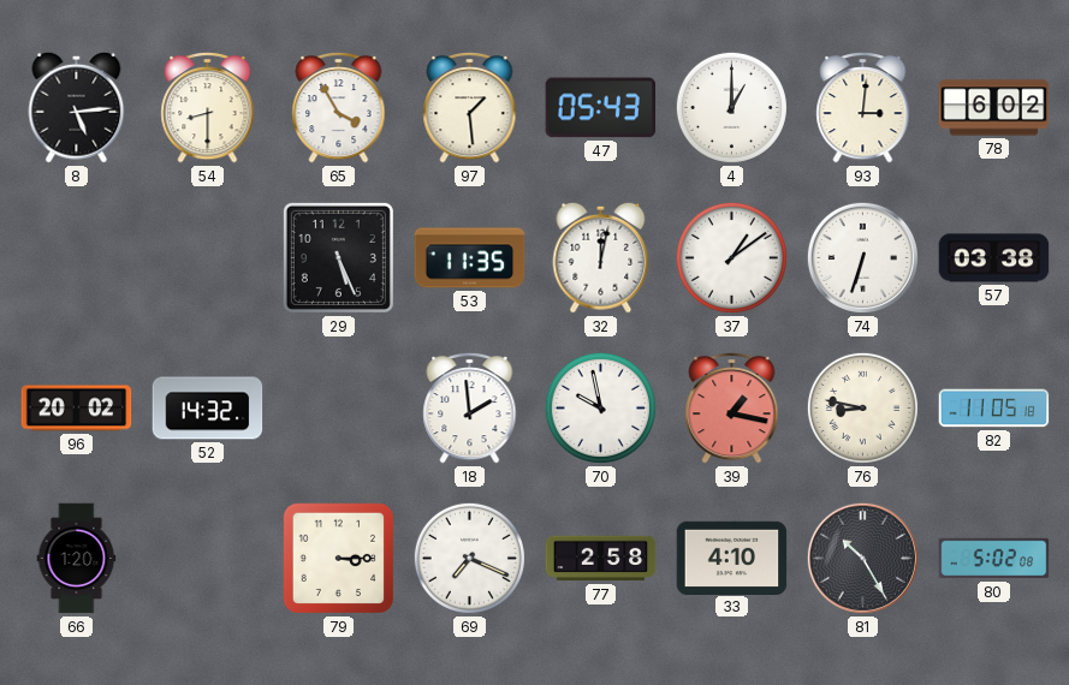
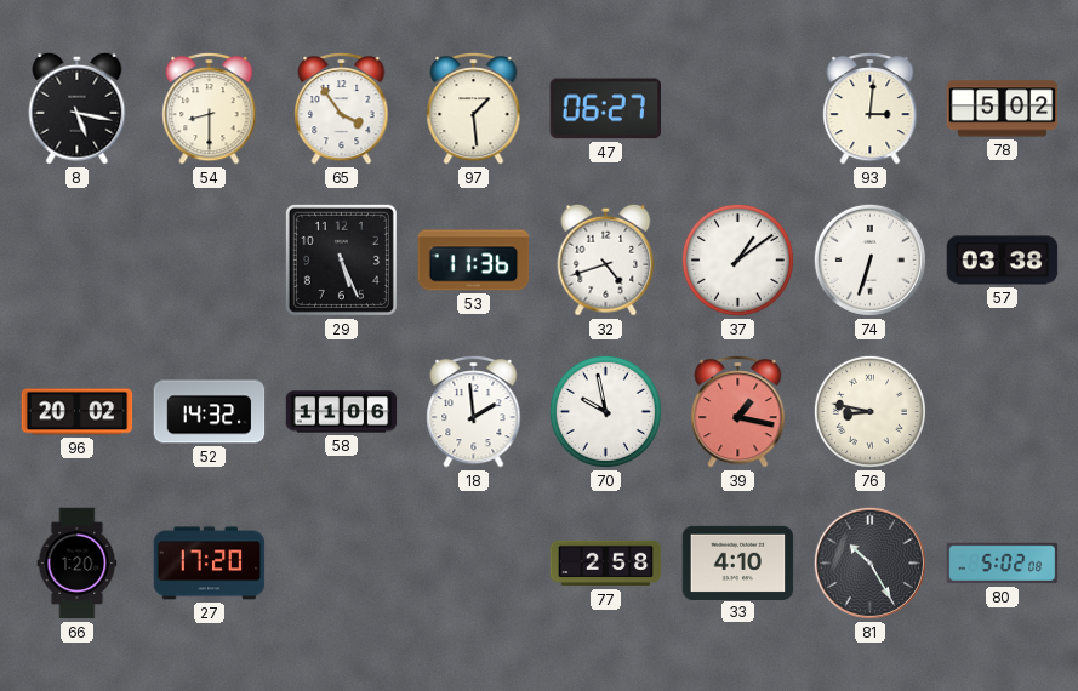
8: 5:14 -> 5:17 (78, 108)
65: 3:55 -> 3:54 (342, 108)
47: 05:43 -> 06:27 (606, 109)
4: 1:00 -> none (731, 107)
78: 6:02 -> 5:02 (1003, 109)
53: 11:35 -> 11:36 (474, 261)
32: 12:02 -> 4:42 (606, 259)
58: none -> 11:06 (342, 412)
82: 11:05 -> none (994, 409)
27: none -> 17:20 (210, 564)
79: 3:15 -> none (339, 559)
69: 7:19 -> none (469, 558)
